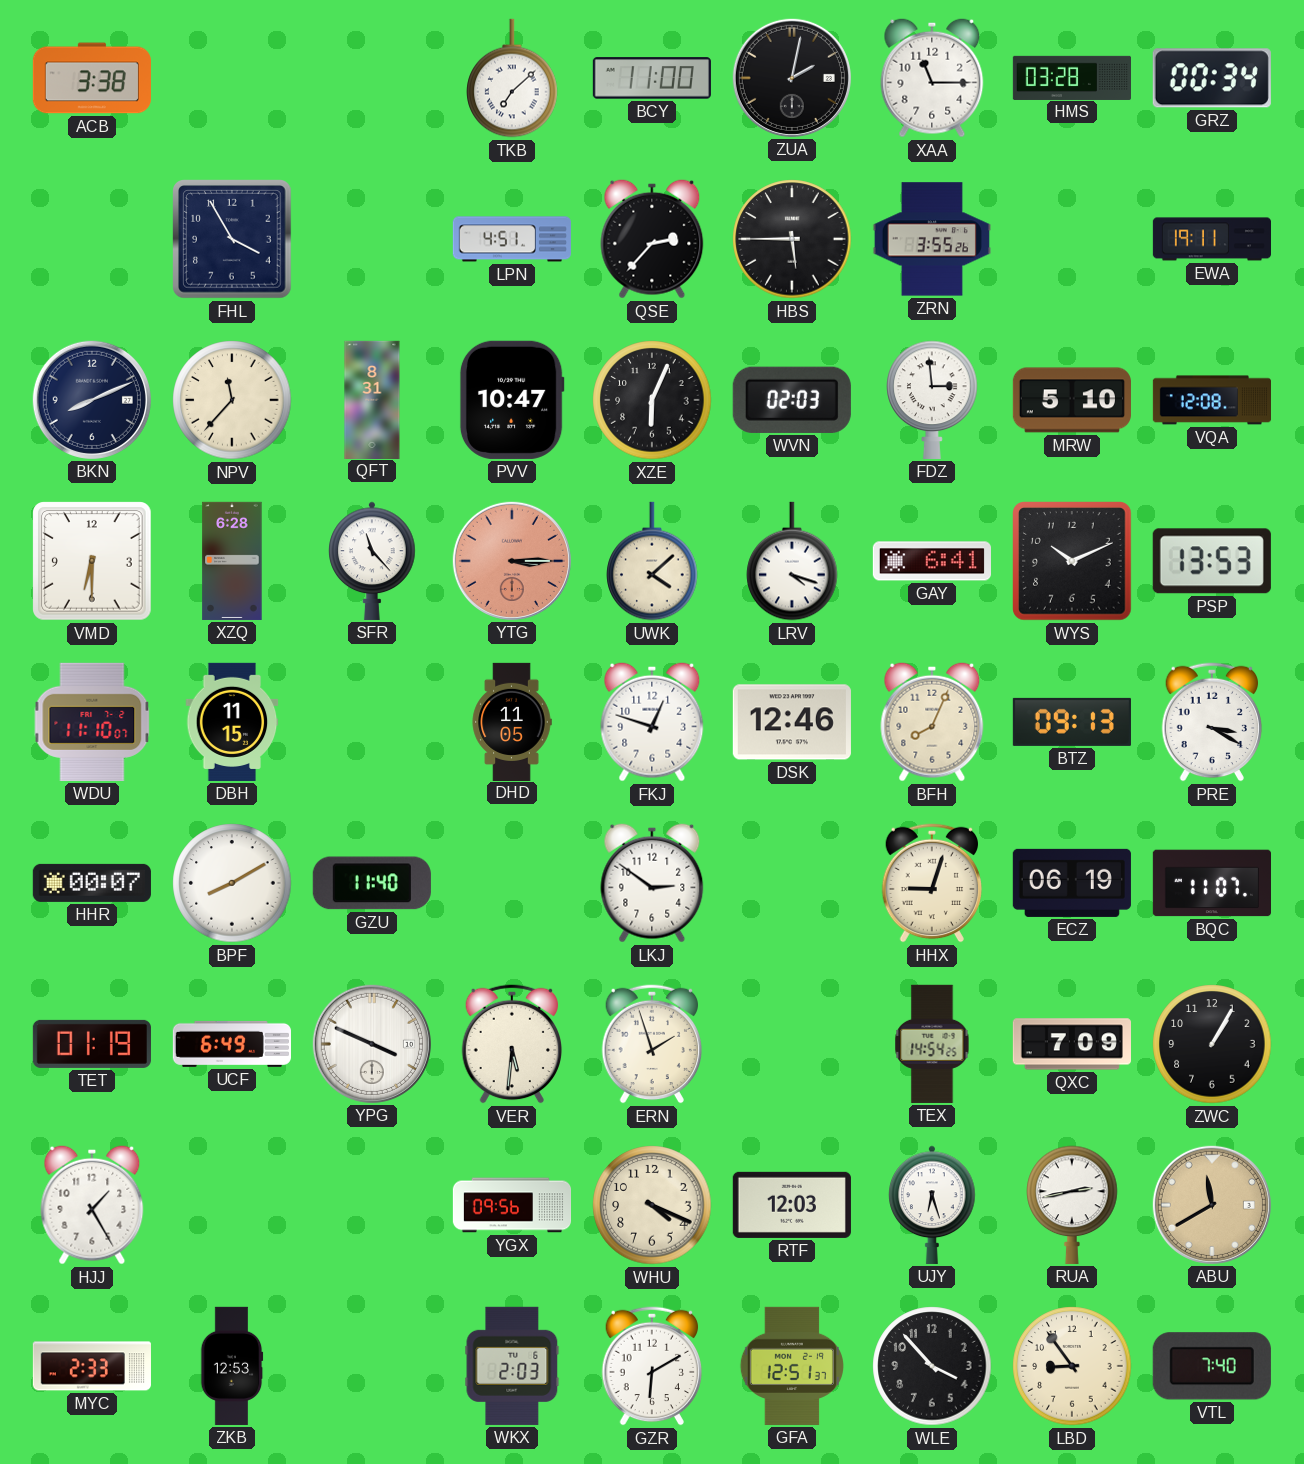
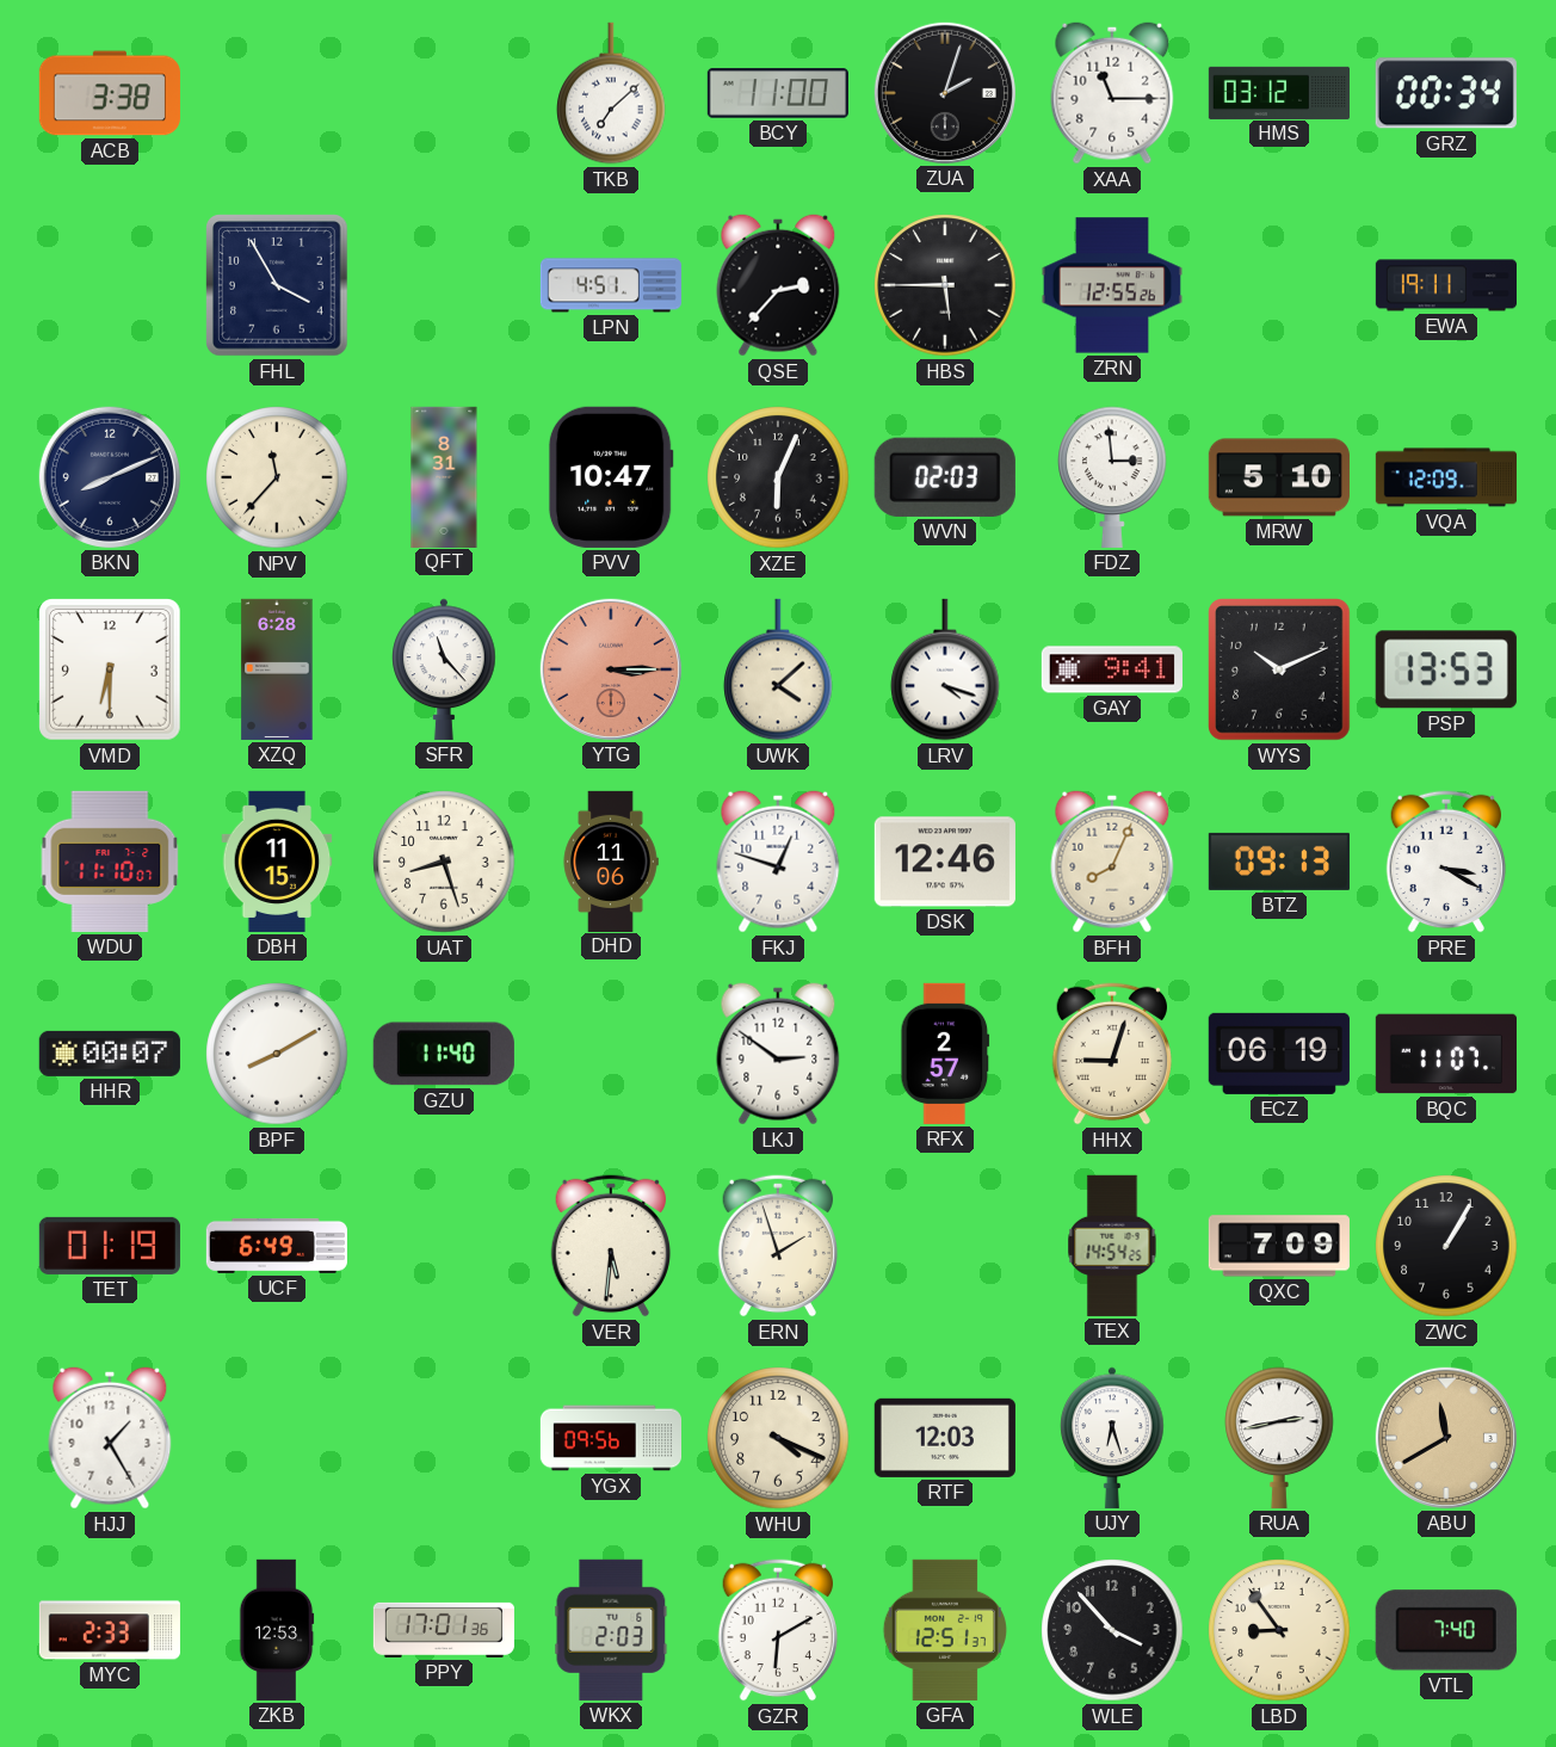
ZUA: 2:02 -> 2:03 (945, 93)
HMS: 03:28 -> 03:12 (1278, 92)
ZRN: 3:55 -> 12:55 (1112, 285)
VQA: 12:08 -> 12:09 (1445, 477)
GAY: 6:41 -> 9:41 (1112, 669)
UAT: none -> 8:27 (444, 862)
DHD: 11:05 -> 11:06 (611, 860)
RFX: none -> 2:57 (945, 1054)
YPG: 3:49 -> none (372, 1044)
PPY: none -> 17:01 (443, 1630)
